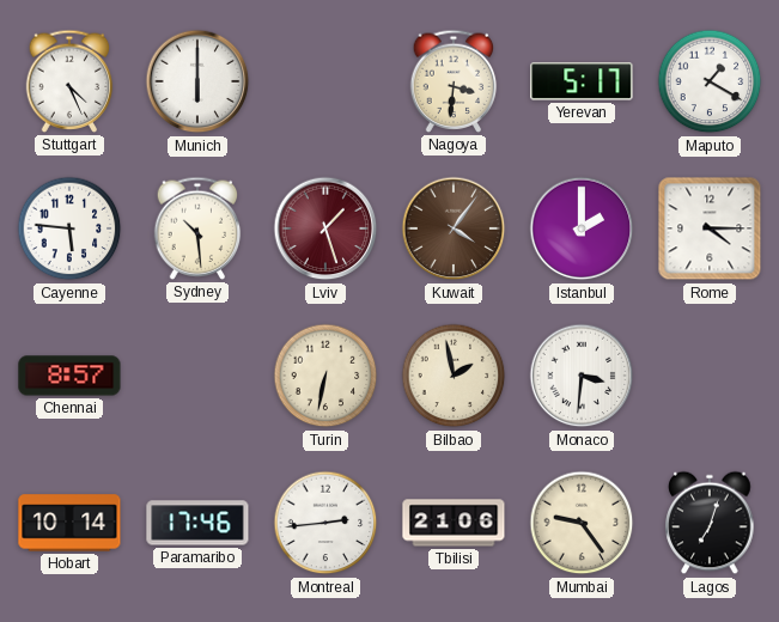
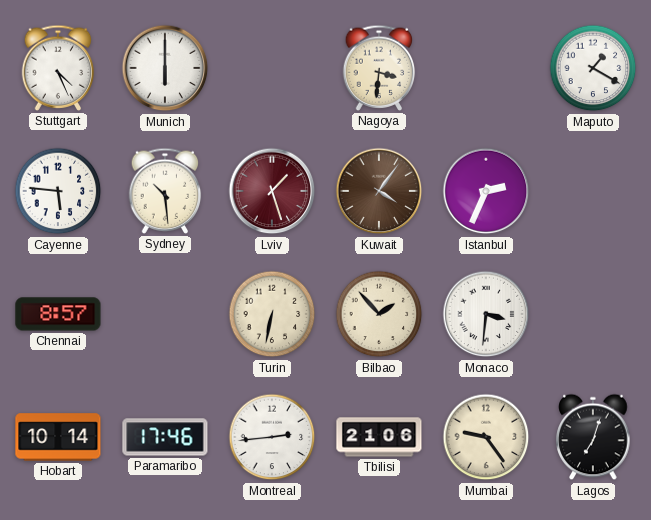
Yerevan: 5:17 -> none (582, 81)
Istanbul: 2:00 -> 2:34 (486, 191)
Rome: 4:15 -> none (710, 228)
Bilbao: 1:58 -> 1:53 (379, 314)
